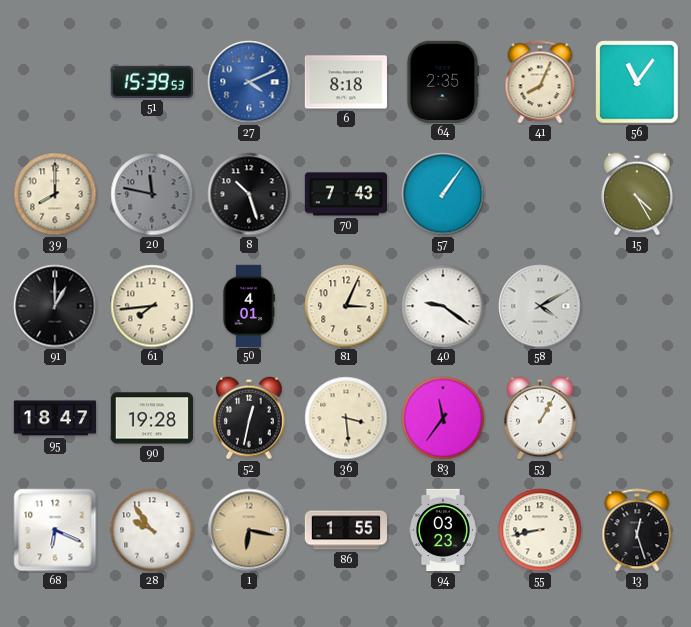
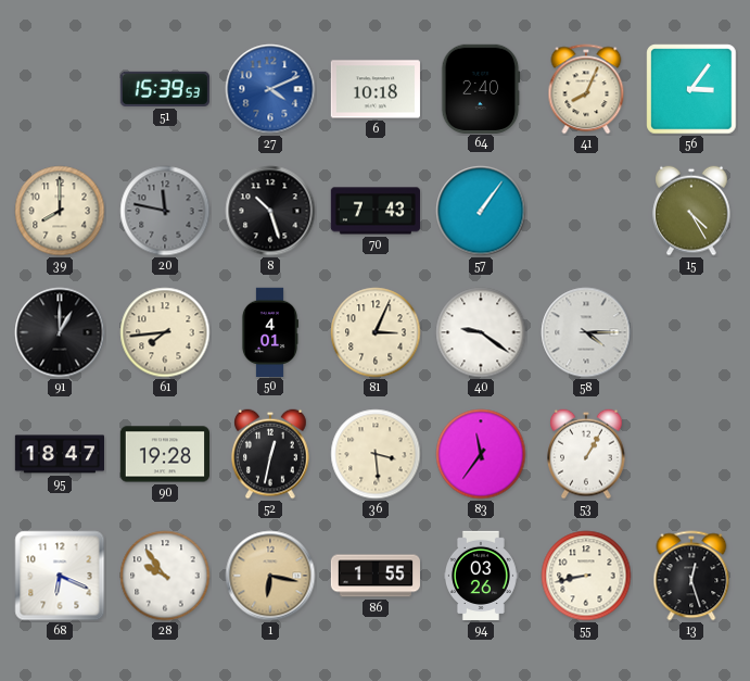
6: 8:18 -> 10:18 (374, 89)
64: 2:35 -> 2:40 (481, 88)
56: 11:06 -> 3:06 (691, 89)
58: 4:10 -> 4:15 (586, 332)
94: 03:23 -> 03:26 (481, 576)
